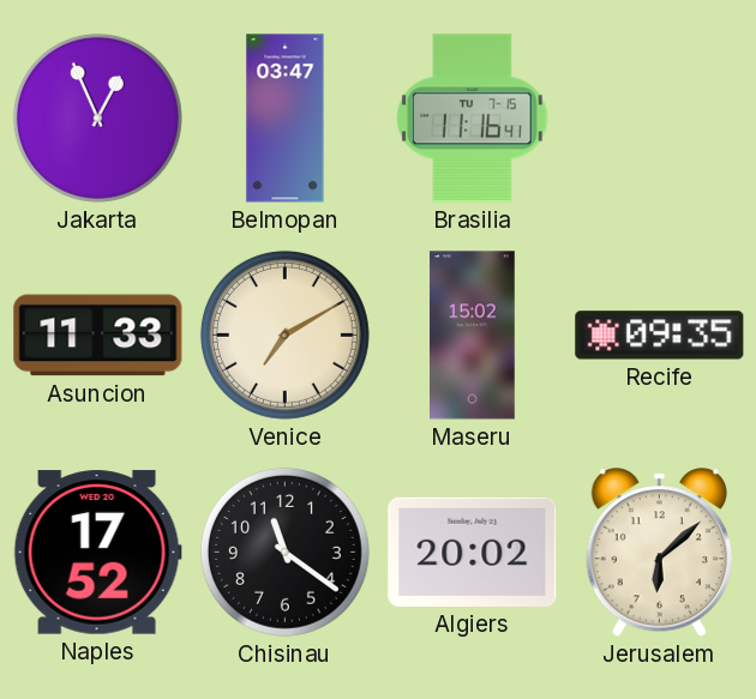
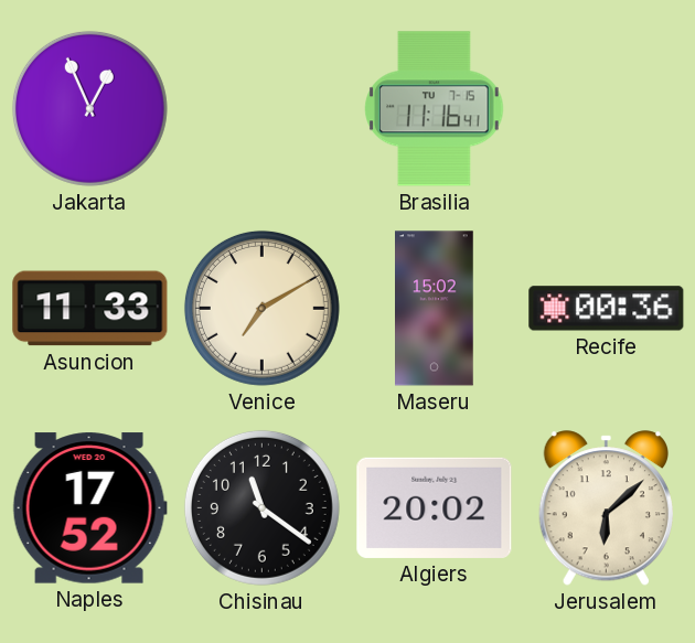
Belmopan: 03:47 -> none (286, 119)
Recife: 09:35 -> 00:36 (607, 309)
